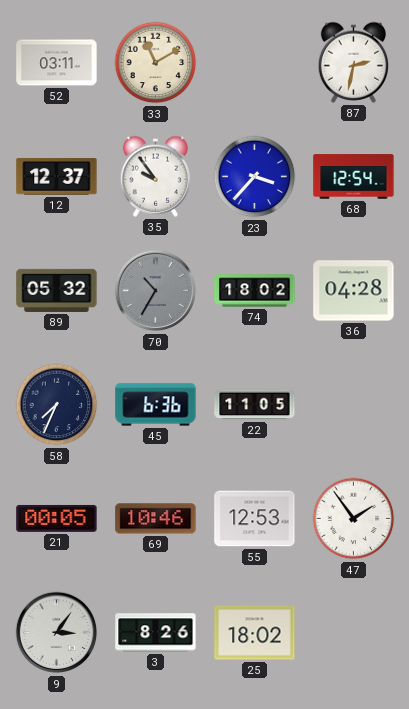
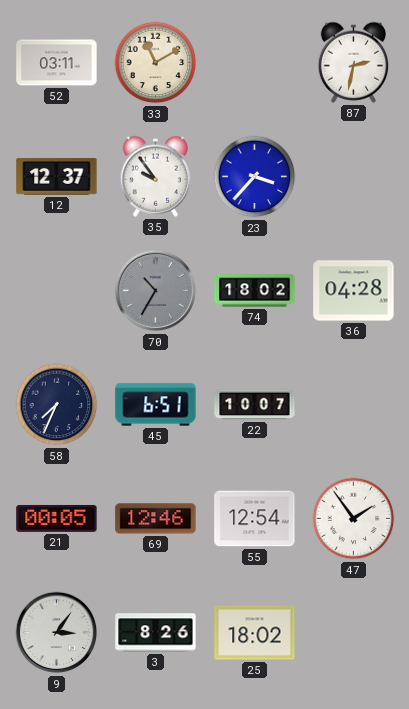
68: 12:54 -> none (354, 177)
89: 05:32 -> none (57, 290)
45: 6:36 -> 6:51 (156, 405)
22: 11:05 -> 10:07 (255, 405)
69: 10:46 -> 12:46 (156, 519)
55: 12:53 -> 12:54 (255, 519)
